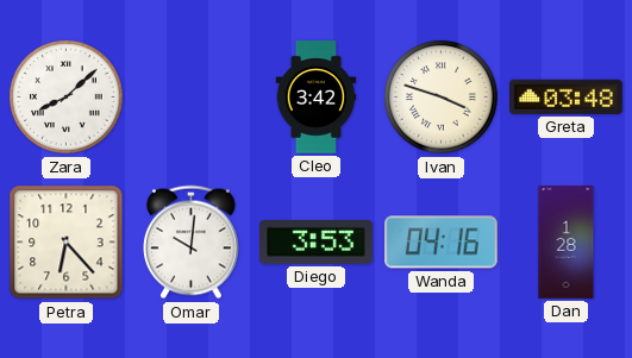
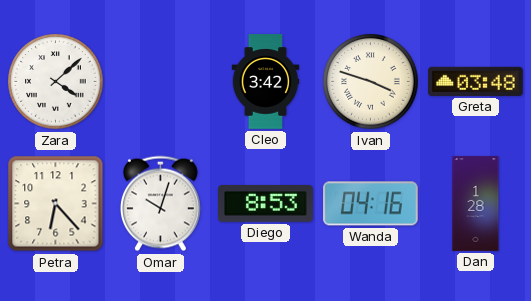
Zara: 8:08 -> 4:08 (56, 82)
Omar: 10:01 -> 10:03 (161, 204)
Diego: 3:53 -> 8:53 (266, 204)
